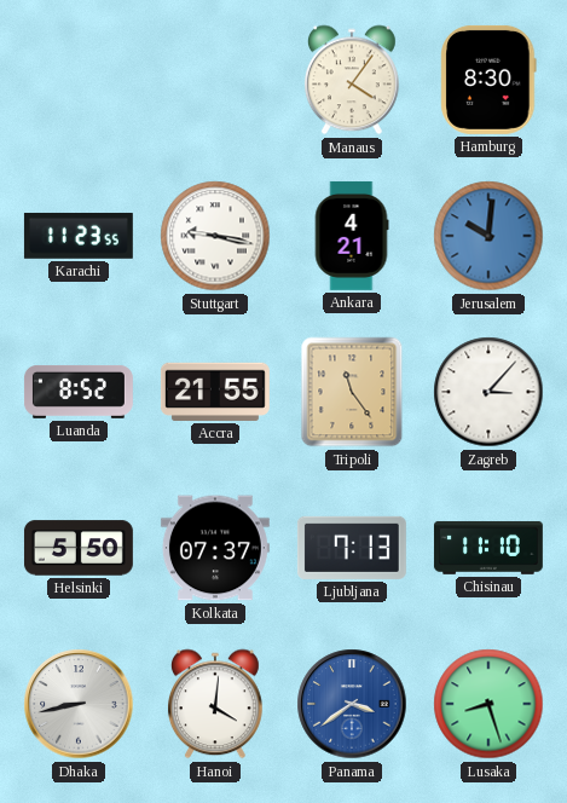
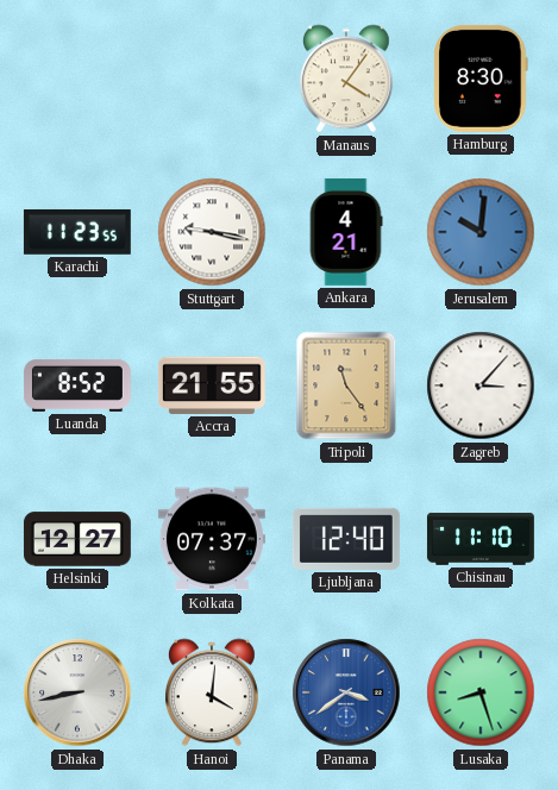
Helsinki: 5:50 -> 12:27 (77, 539)
Ljubljana: 7:13 -> 12:40 (346, 539)
